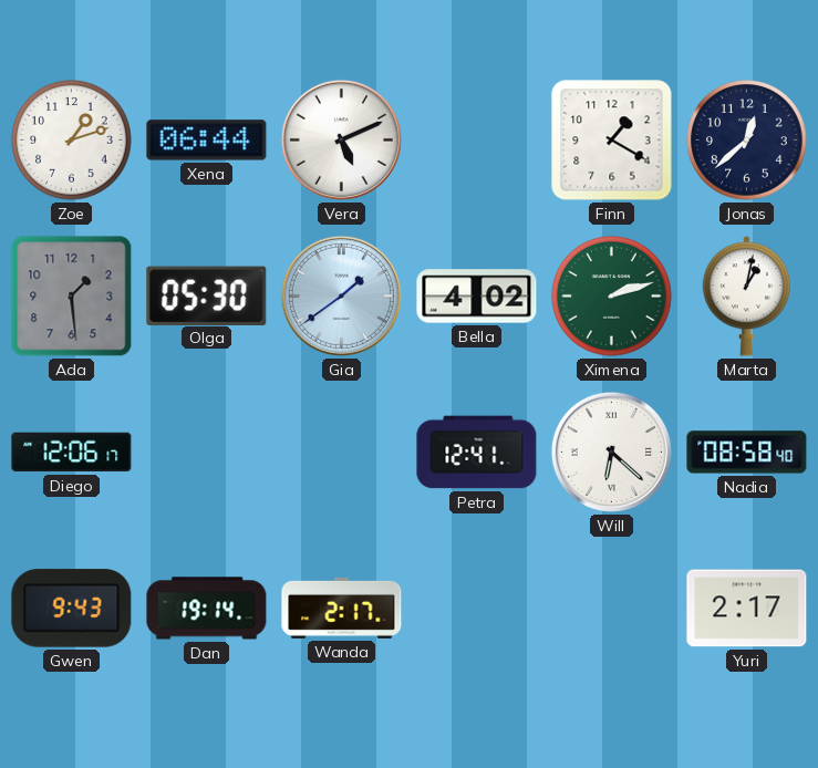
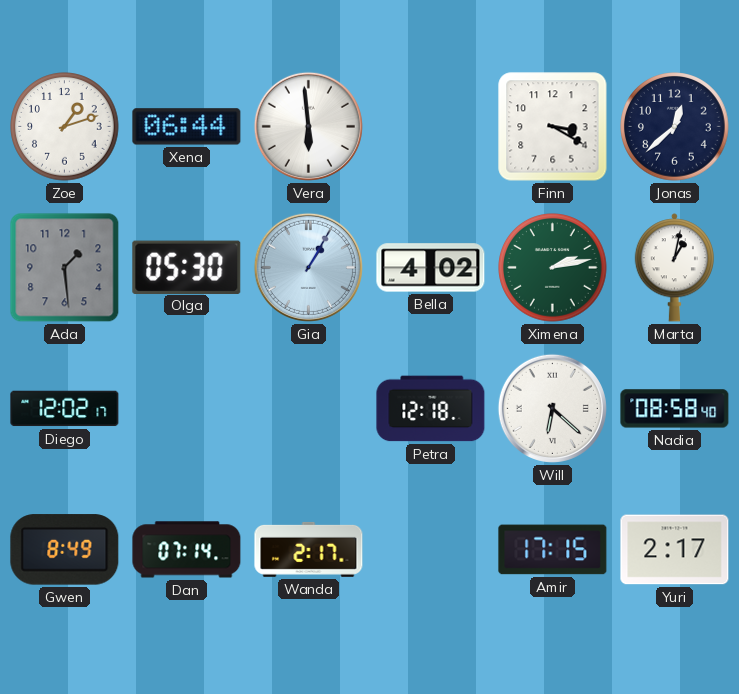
Vera: 5:11 -> 5:59 (308, 126)
Finn: 1:20 -> 3:20 (553, 127)
Gia: 1:39 -> 1:05 (308, 267)
Ximena: 2:12 -> 2:13 (553, 268)
Diego: 12:06 -> 12:02 (65, 409)
Petra: 12:41 -> 12:18 (431, 409)
Gwen: 9:43 -> 8:49 (65, 550)
Dan: 19:14 -> 07:14 (187, 550)
Amir: none -> 17:15 (553, 550)
